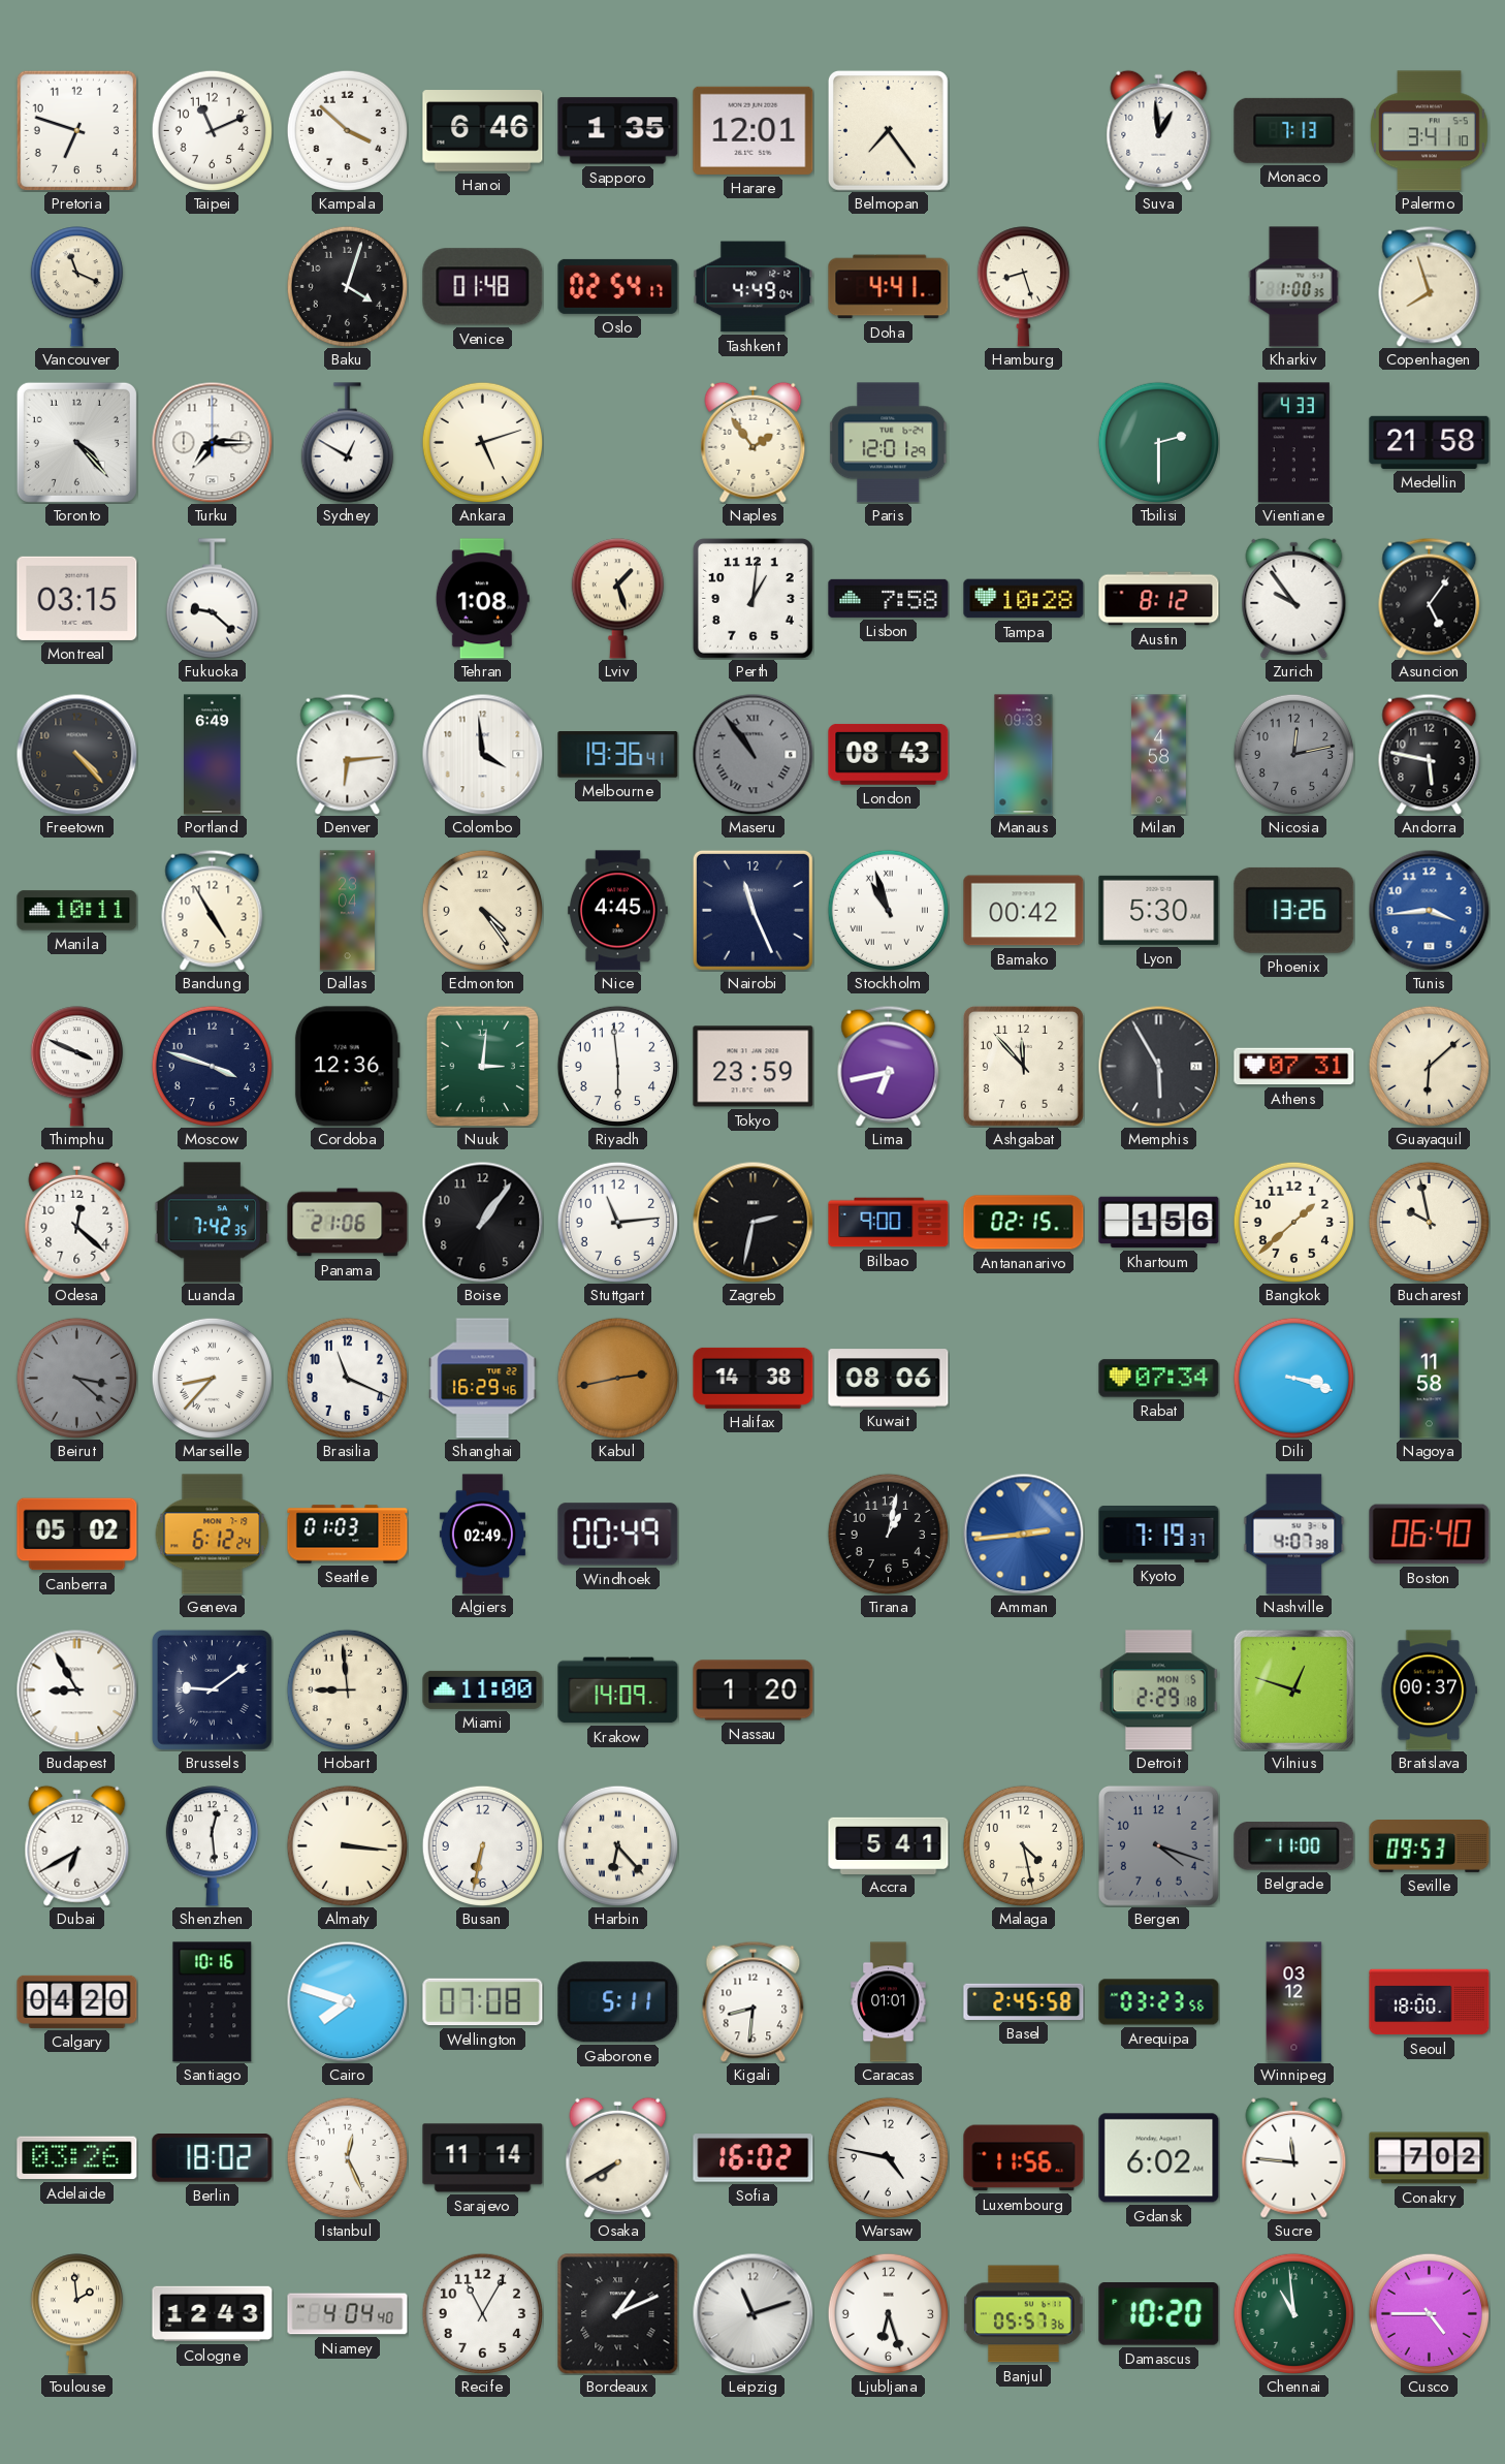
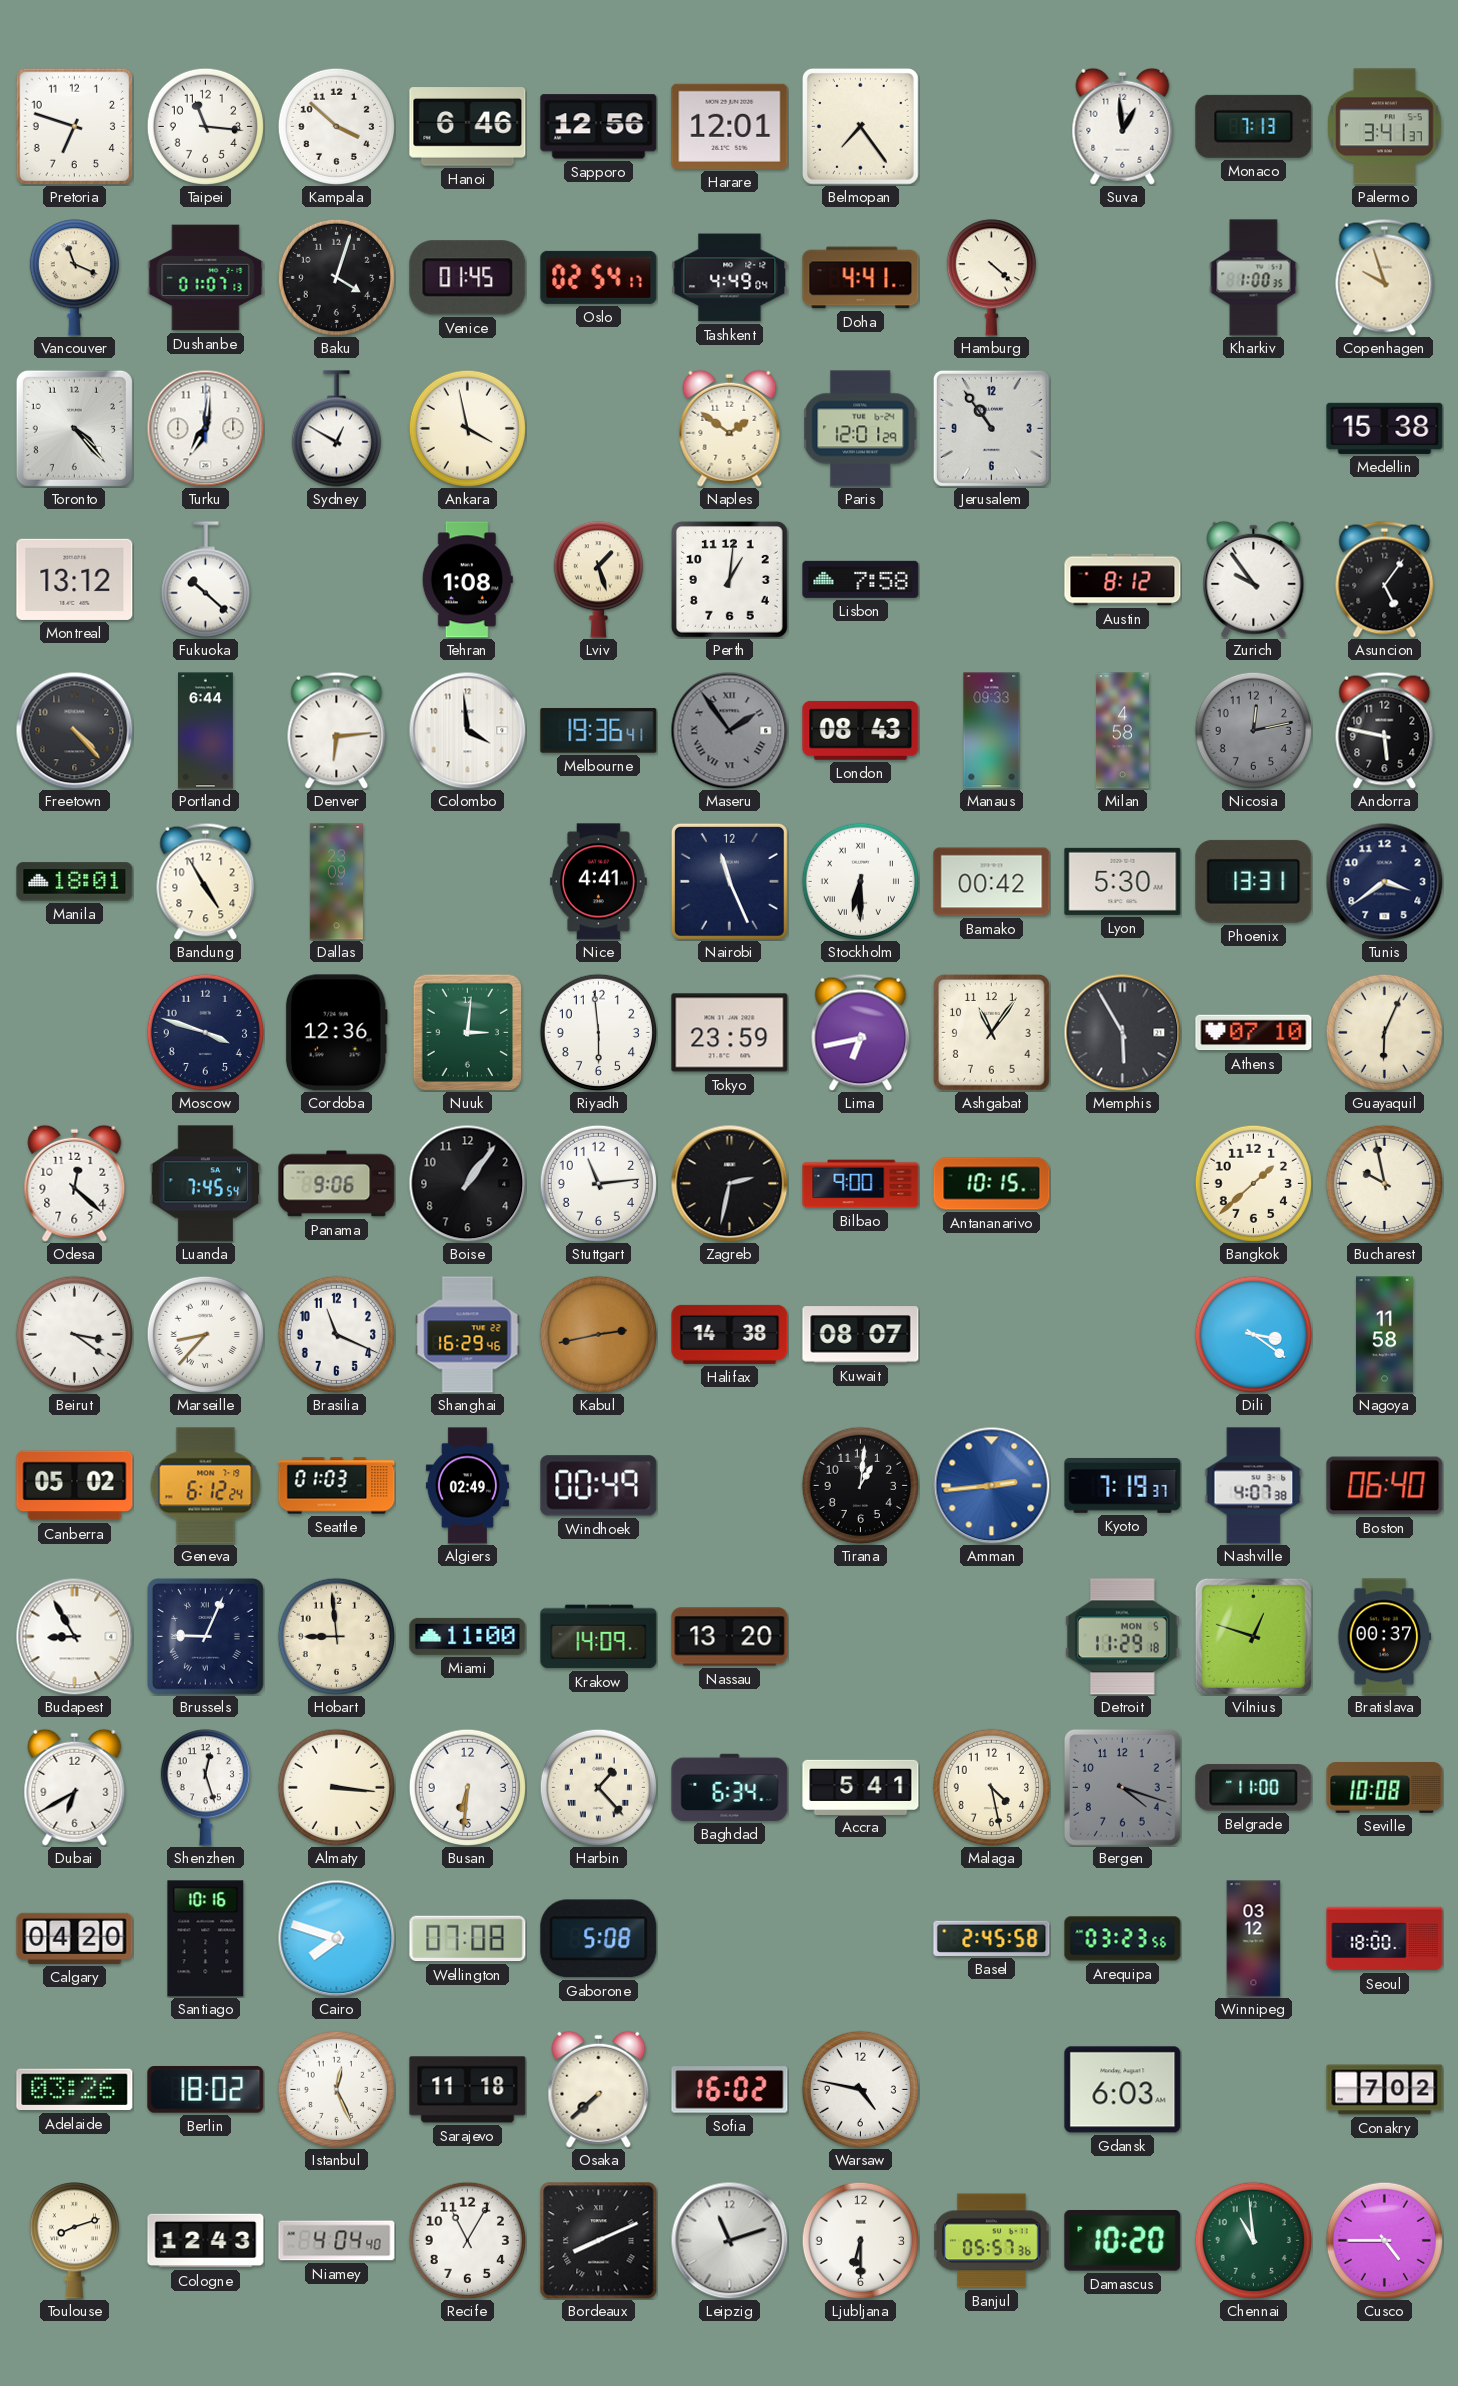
Taipei: 11:11 -> 11:16 (205, 126)
Sapporo: 1:35 -> 12:56 (599, 127)
Palermo: 3:41:10 -> 3:41:37 (1385, 127)
Dushanbe: none -> 01:07 (206, 278)
Venice: 01:48 -> 01:45 (468, 278)
Hamburg: 8:27 -> 4:22 (991, 278)
Copenhagen: 7:57 -> 9:57 (1385, 277)
Turku: 7:15 -> 7:01 (205, 428)
Ankara: 5:12 -> 3:58 (467, 428)
Naples: 1:54 -> 1:51 (730, 428)
Jerusalem: none -> 10:54 (991, 428)
Tbilisi: 2:30 -> none (1158, 442)
Vientiane: 4:33 -> none (1293, 443)
Medellin: 21:58 -> 15:38 (1385, 428)
Montreal: 03:15 -> 13:12 (75, 579)
Fukuoka: 9:22 -> 10:22 (205, 580)
Tampa: 10:28 -> none (1024, 599)
Portland: 6:49 -> 6:44 (206, 731)
Maseru: 10:54 -> 1:54 (729, 730)
Manila: 10:11 -> 18:01 (75, 882)
Dallas: 23:04 -> 23:09 (336, 882)
Edmonton: 4:24 -> none (482, 910)
Nice: 4:45 -> 4:41 (598, 882)
Stockholm: 10:57 -> 6:30 (860, 881)
Phoenix: 13:26 -> 13:31 (1254, 881)
Tunis: 3:44 -> 3:39 (1384, 881)
Tunis dial: blue -> navy (1384, 881)
Thimphu: 3:49 -> none (76, 1067)
Ashgabat: 11:53 -> 11:06 (991, 1032)
Athens: 07:31 -> 07:10 (1254, 1033)
Guayaquil: 6:08 -> 6:04 (1384, 1032)
Luanda: 7:42 -> 7:45 (206, 1184)
Panama: 21:06 -> 9:06 (337, 1184)
Antananarivo: 02:15 -> 10:15 (992, 1184)
Khartoum: 1:56 -> none (1159, 1223)
Beirut: 3:22 -> 3:21 (74, 1334)
Beirut dial: grey -> white (74, 1334)
Kuwait: 08:06 -> 08:07 (861, 1335)
Rabat: 07:34 -> none (1159, 1379)
Dili: 3:18 -> 3:21 (1253, 1334)
Tirana: 1:02 -> 1:01 (860, 1485)
Brussels: 9:09 -> 9:04 (205, 1636)
Nassau: 1:20 -> 13:20 (730, 1637)
Detroit: 2:29 -> 11:29 (1122, 1637)
Shenzhen: 12:29 -> 12:27 (205, 1788)
Busan: 6:32 -> 6:31 (467, 1787)
Harbin: 6:23 -> 1:23 (598, 1787)
Baghdad: none -> 6:34 (730, 1787)
Seville: 09:53 -> 10:08 (1385, 1788)
Gaborone: 5:11 -> 5:08 (599, 1939)
Kigali: 8:31 -> none (754, 2001)
Caracas: 01:01 -> none (889, 2002)
Sarajevo: 11:14 -> 11:18 (468, 2090)
Osaka: 7:40 -> 7:38 (599, 2089)
Luxembourg: 11:56 -> none (1024, 2158)
Gdansk: 6:02 -> 6:03 (1123, 2090)
Sucre: 11:46 -> none (1294, 2157)
Toulouse: 1:59 -> 8:12 (74, 2241)
Bordeaux: 1:11 -> 8:11 (599, 2241)
Ljubljana: 6:27 -> 6:30 (860, 2240)
